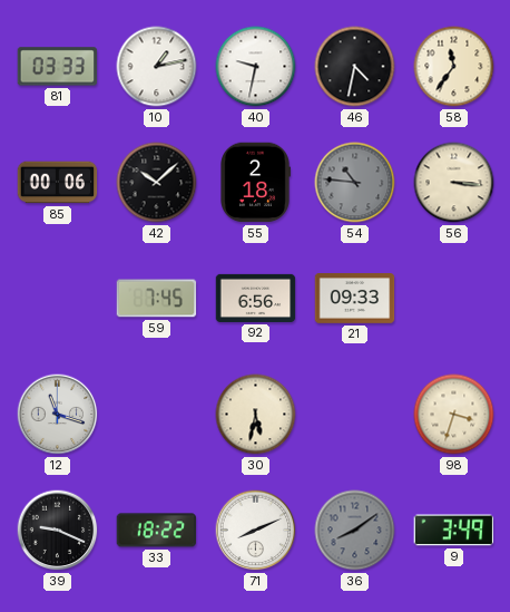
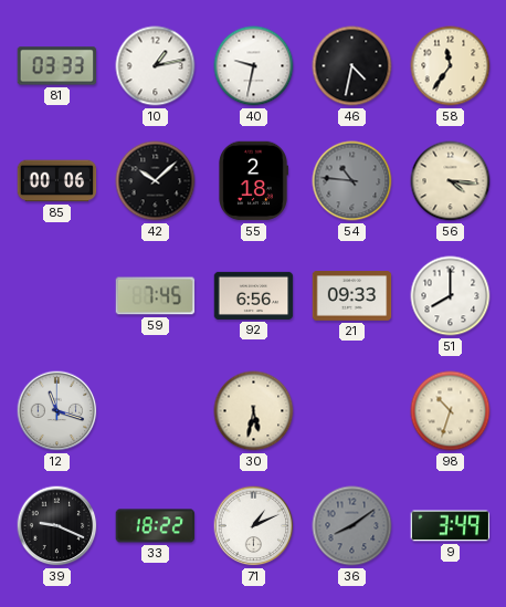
56: 3:16 -> 4:16 (451, 181)
51: none -> 8:00 (451, 296)
98: 3:33 -> 10:33 (451, 411)
71: 8:11 -> 1:11 (254, 526)
